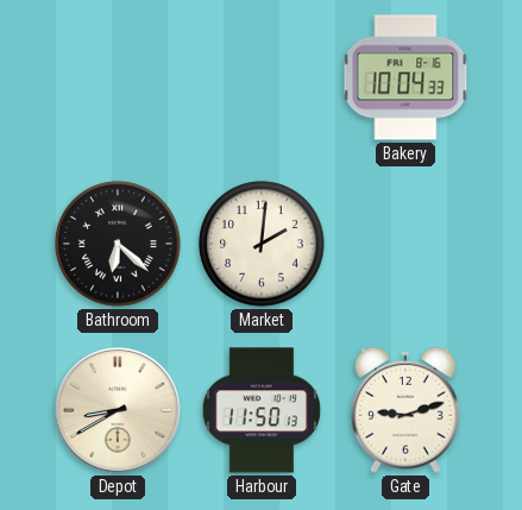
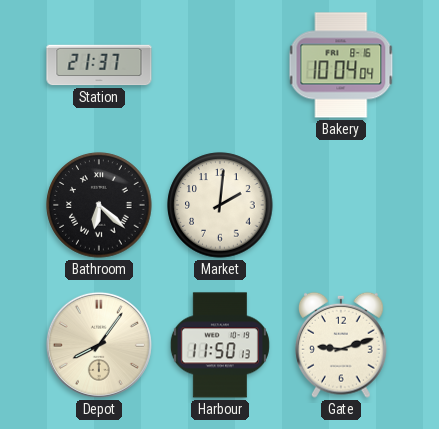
Station: none -> 21:37 (99, 65)
Bakery: 10:04:33 -> 10:04:04 (341, 65)
Depot: 8:40 -> 8:06 (99, 345)
